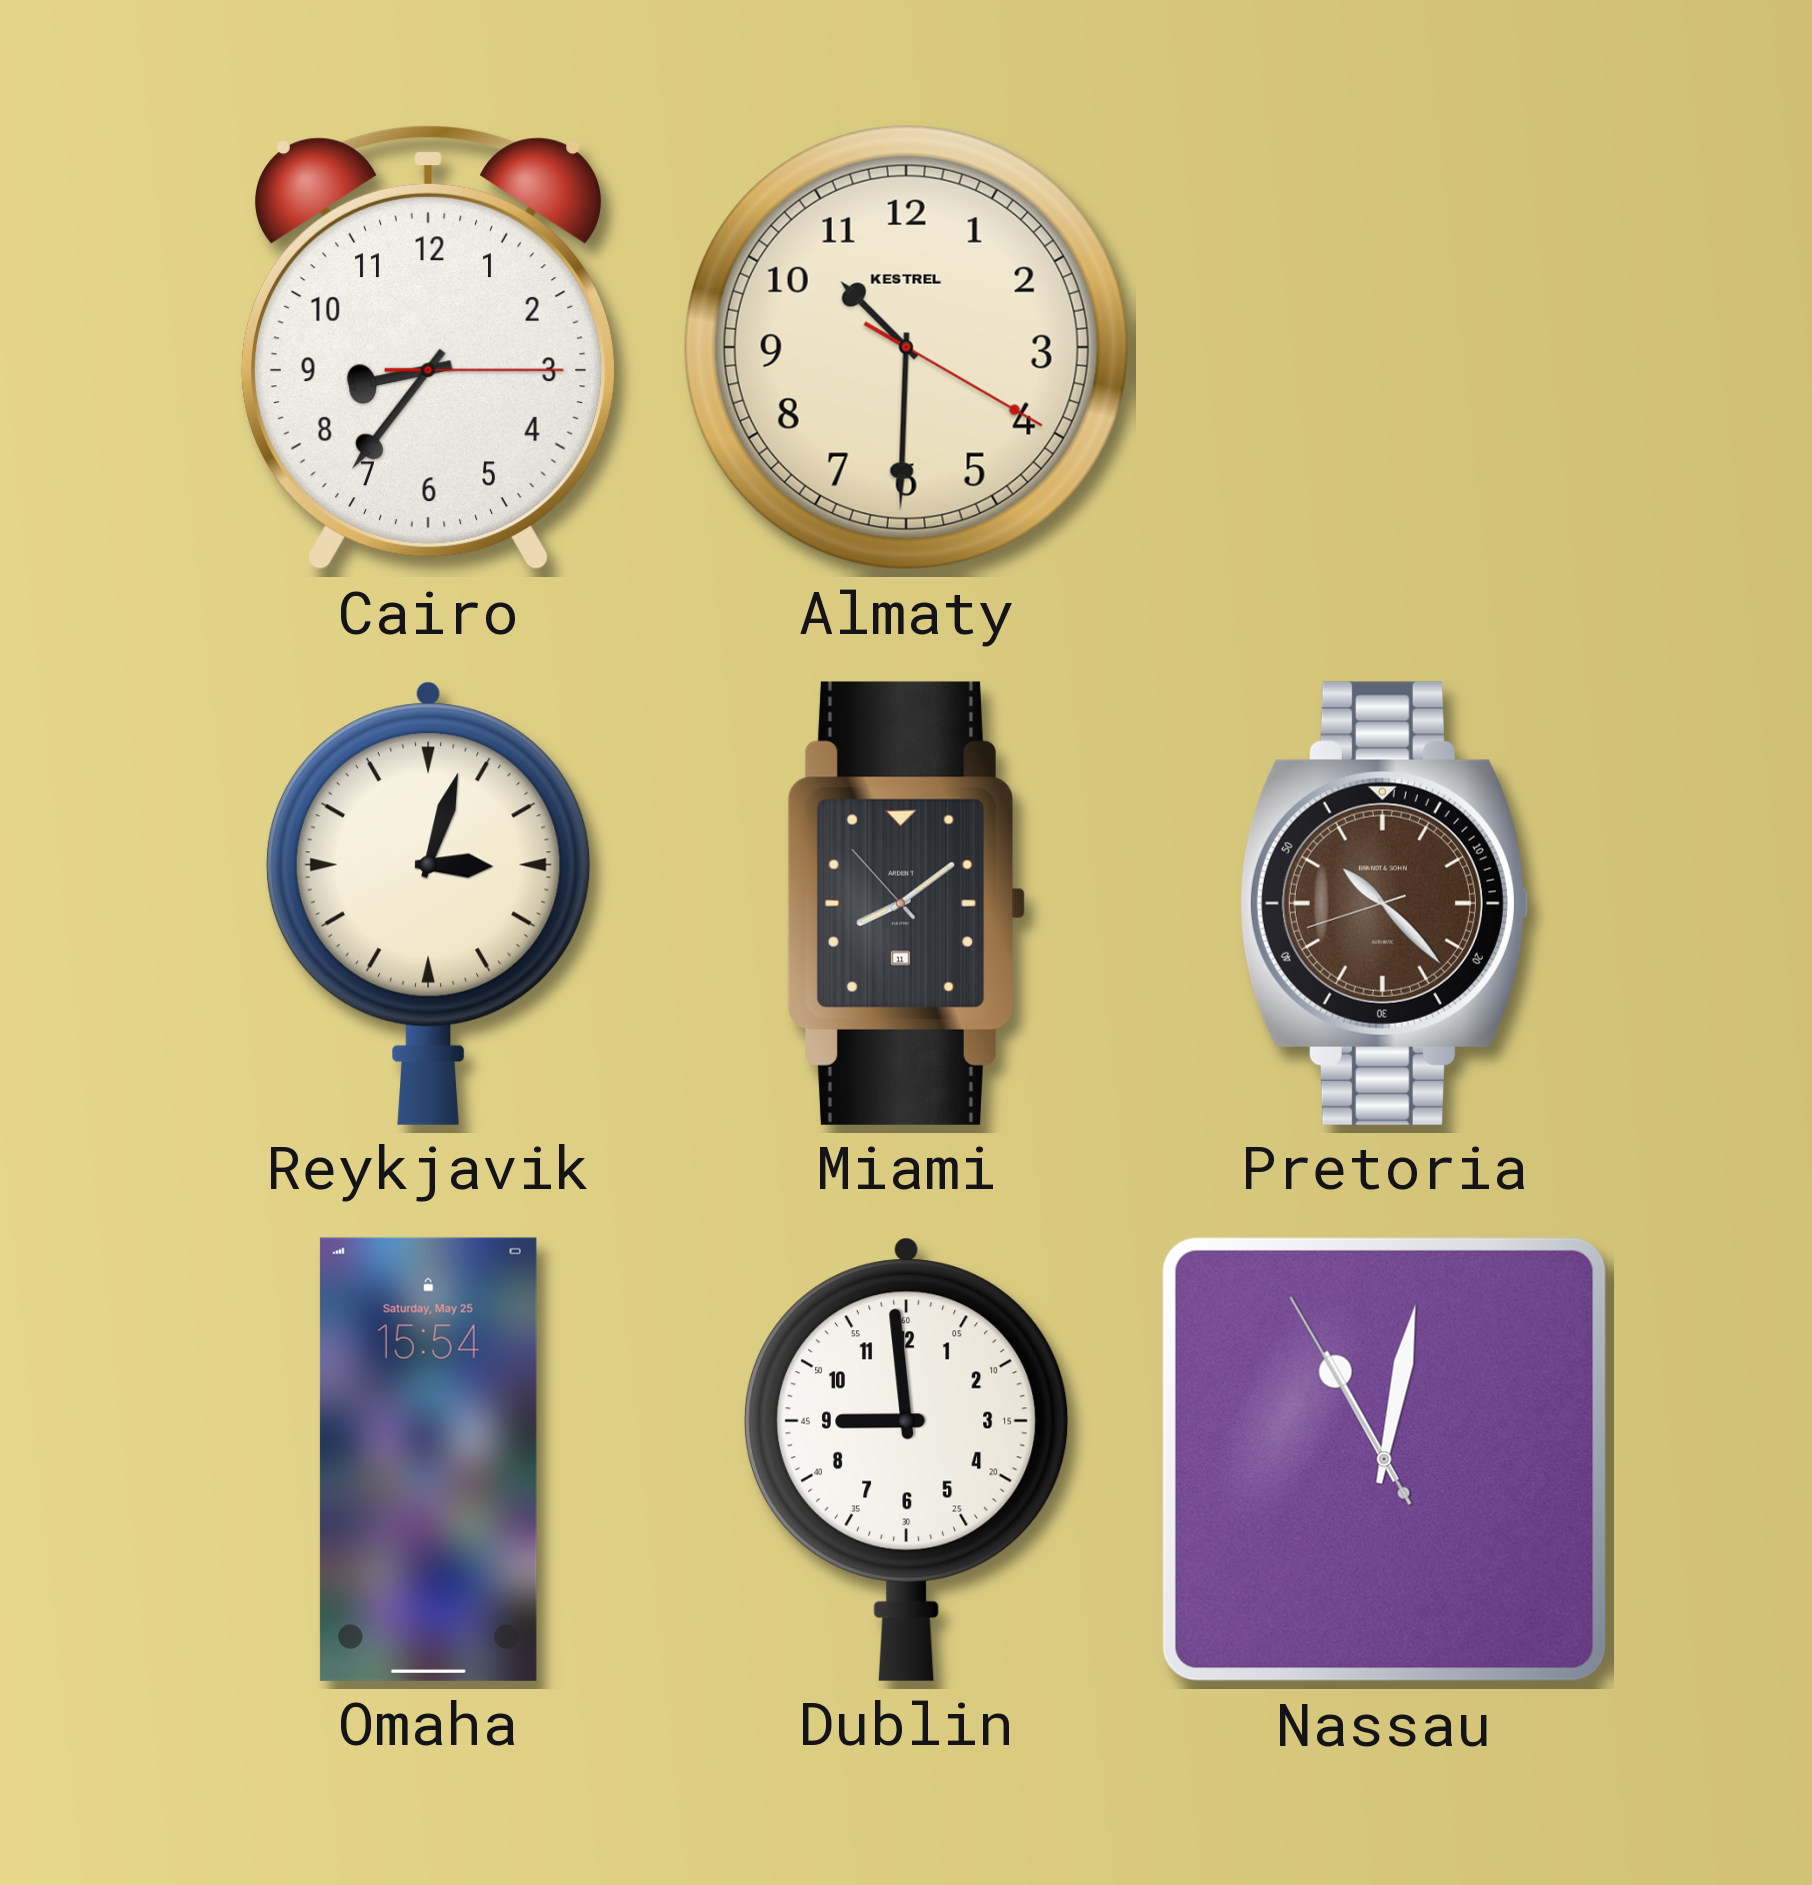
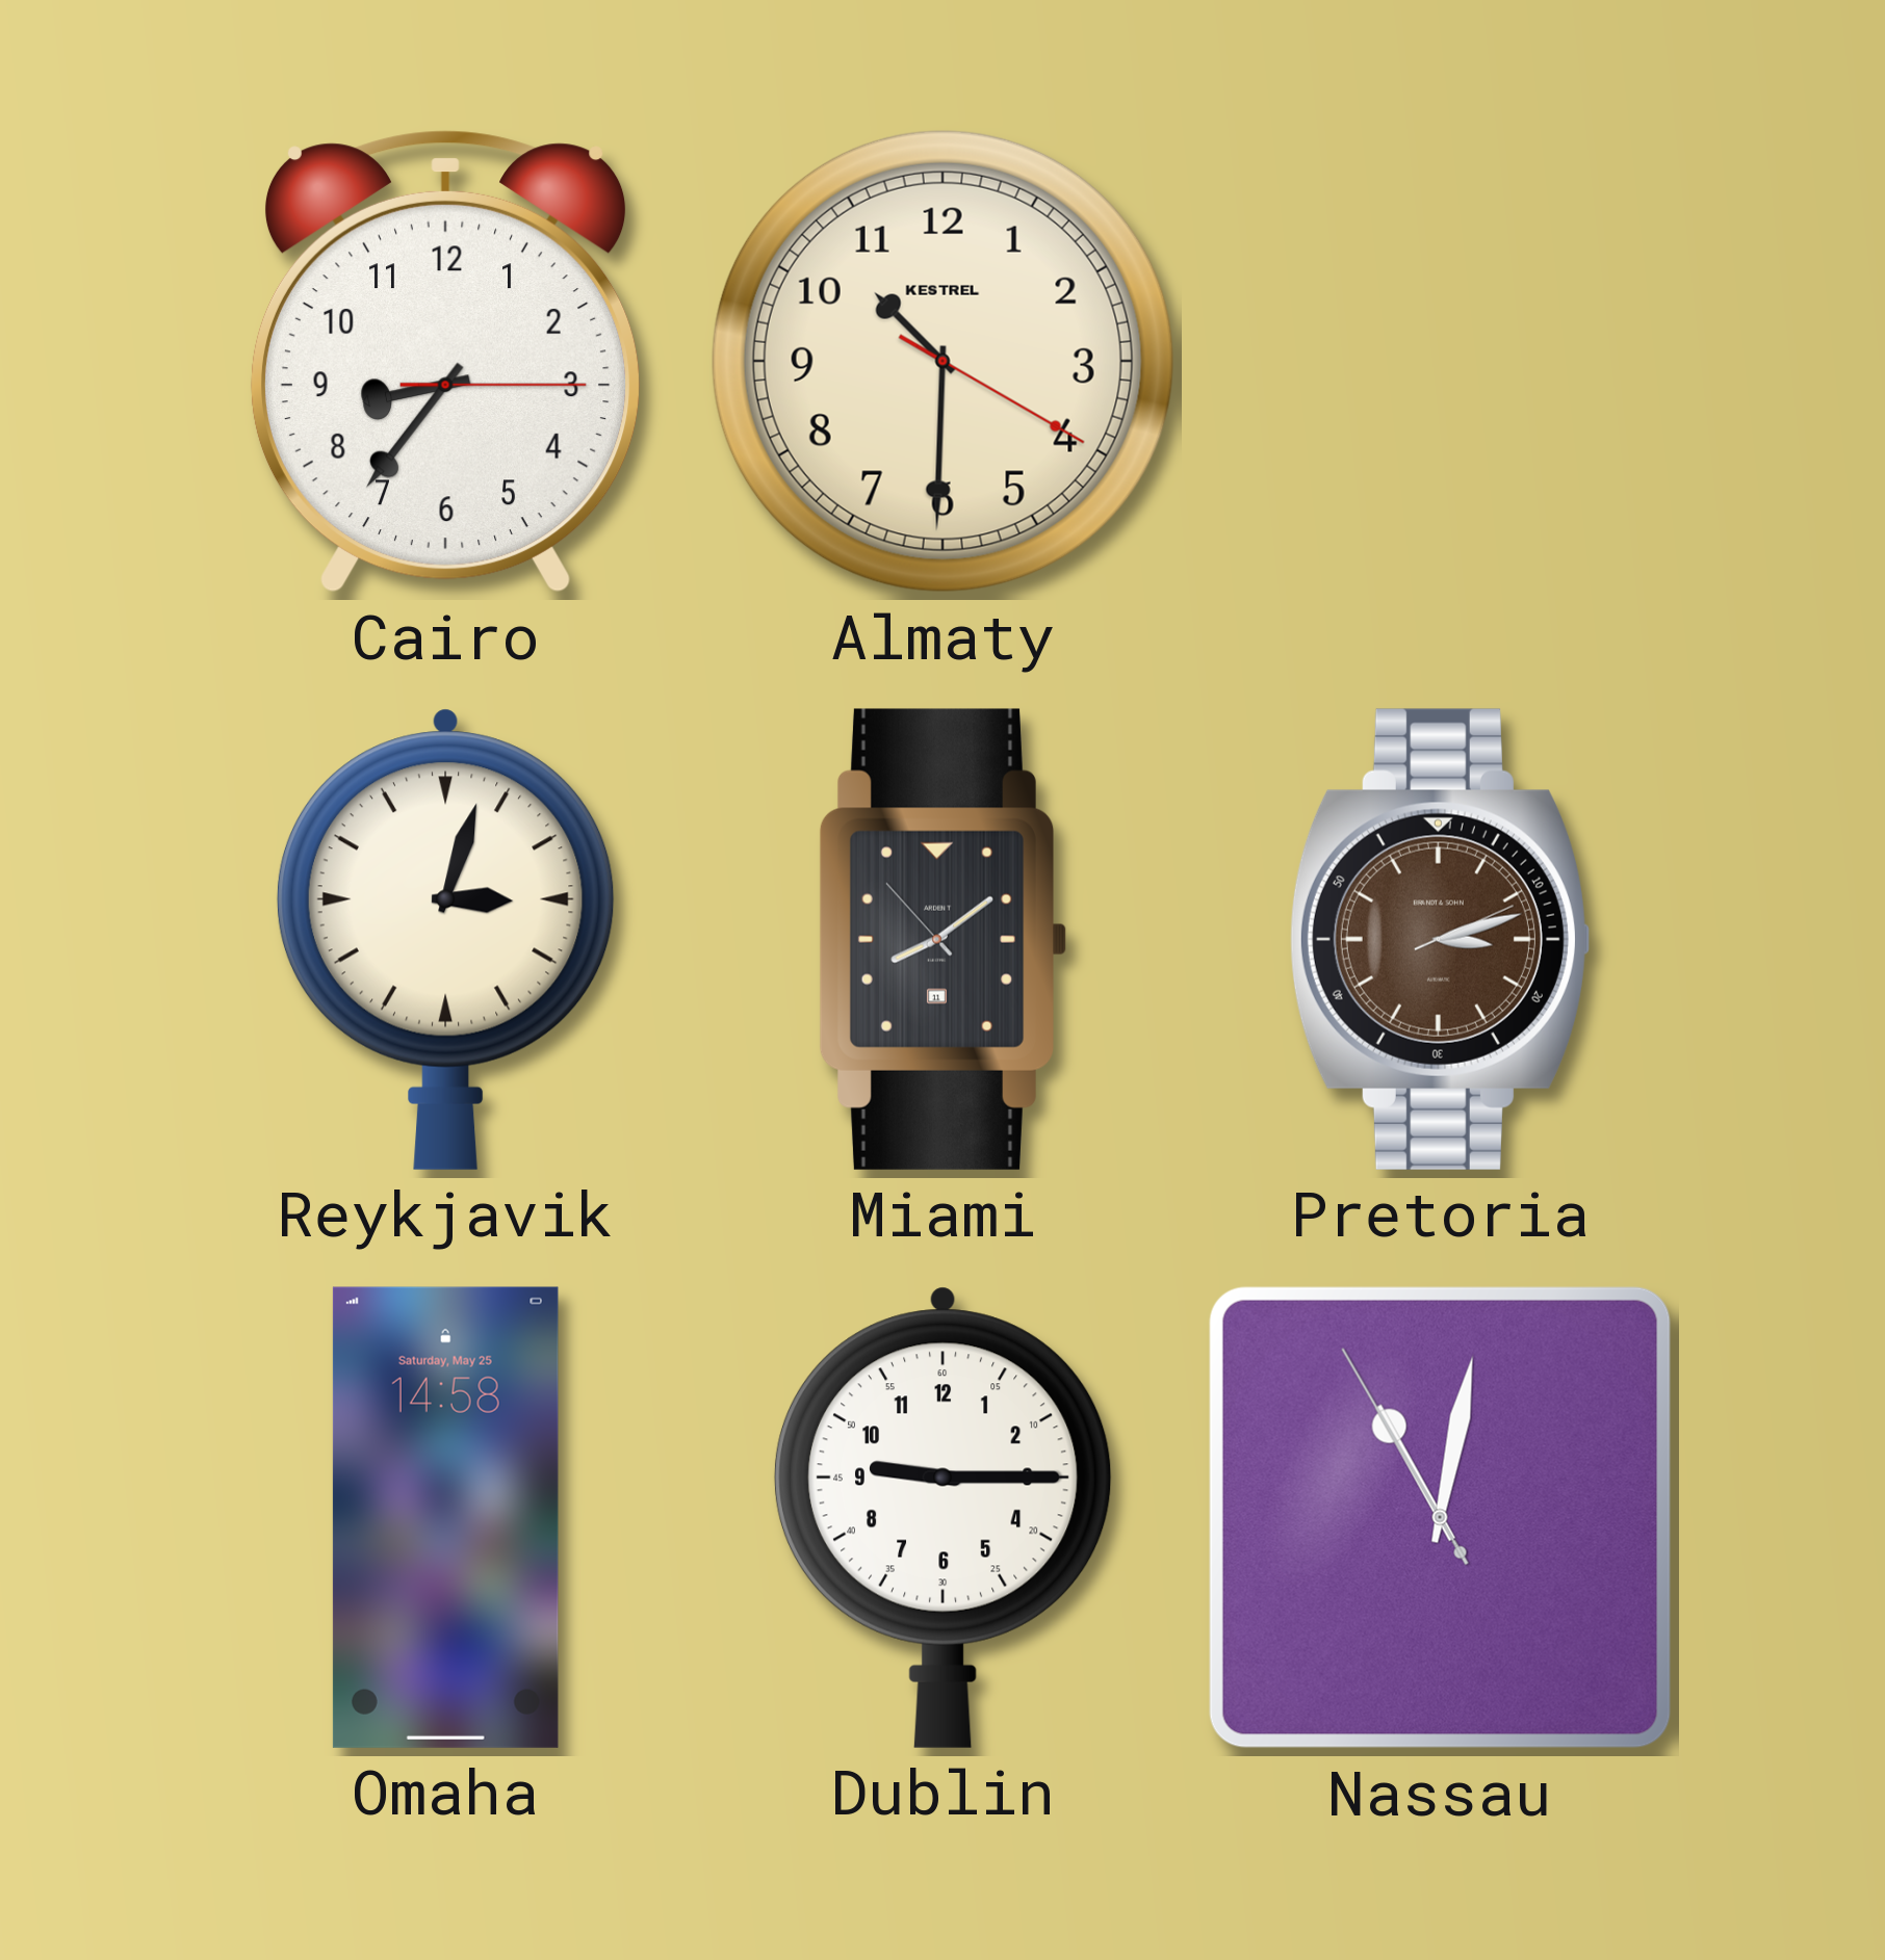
Pretoria: 10:22 -> 3:12 (1440, 939)
Omaha: 15:54 -> 14:58 (445, 1517)
Dublin: 8:59 -> 9:15 (942, 1517)
